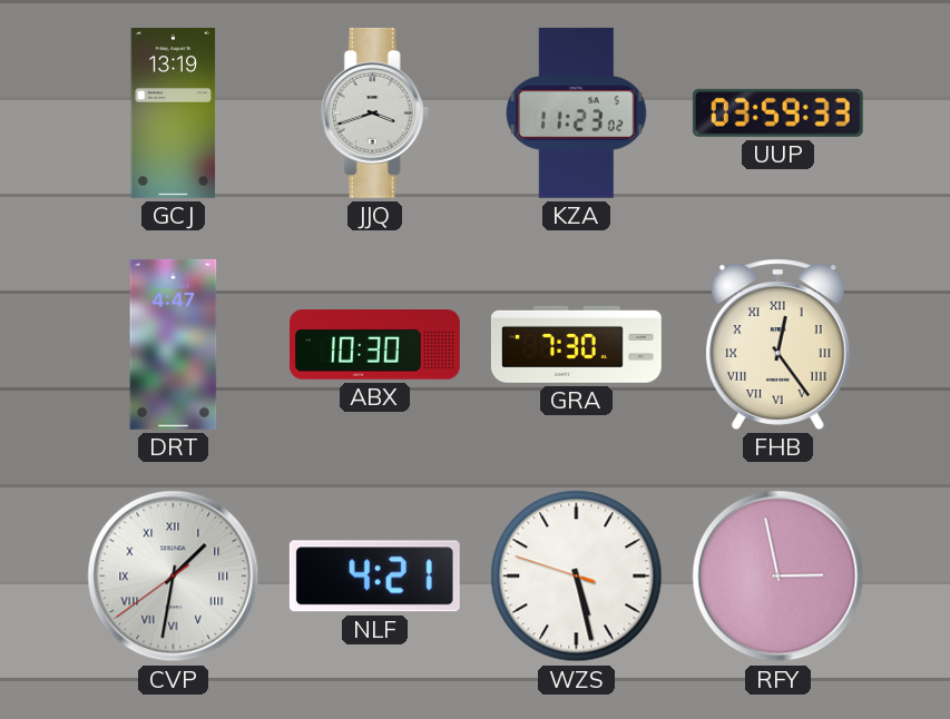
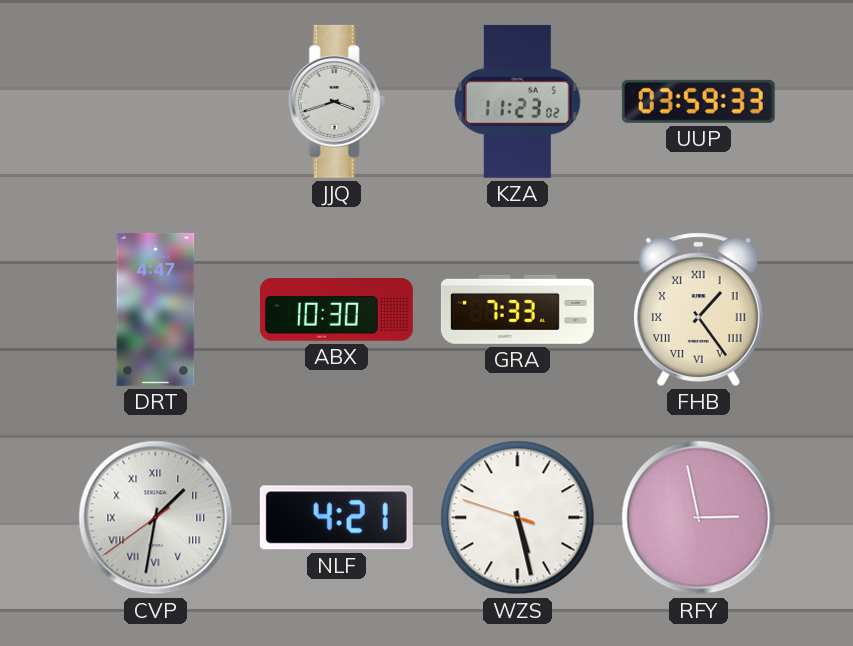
GCJ: 13:19 -> none (174, 112)
GRA: 7:30 -> 7:33 (517, 309)
FHB: 12:24 -> 1:24 (698, 309)
